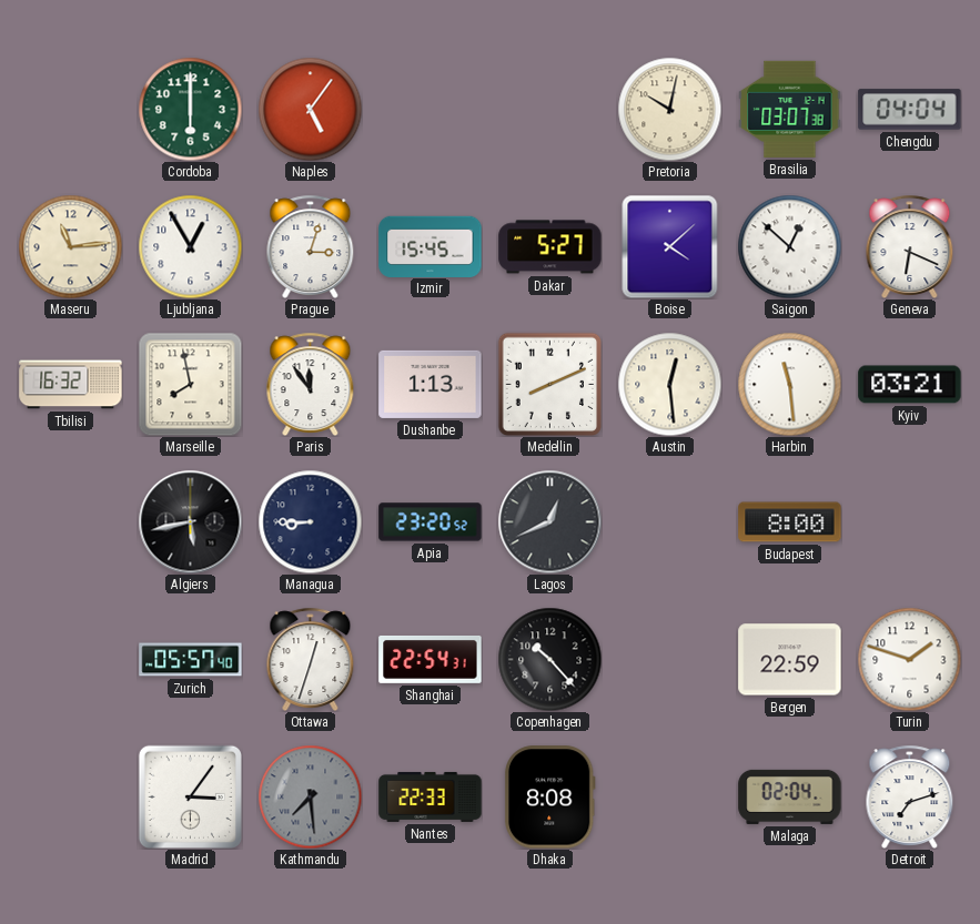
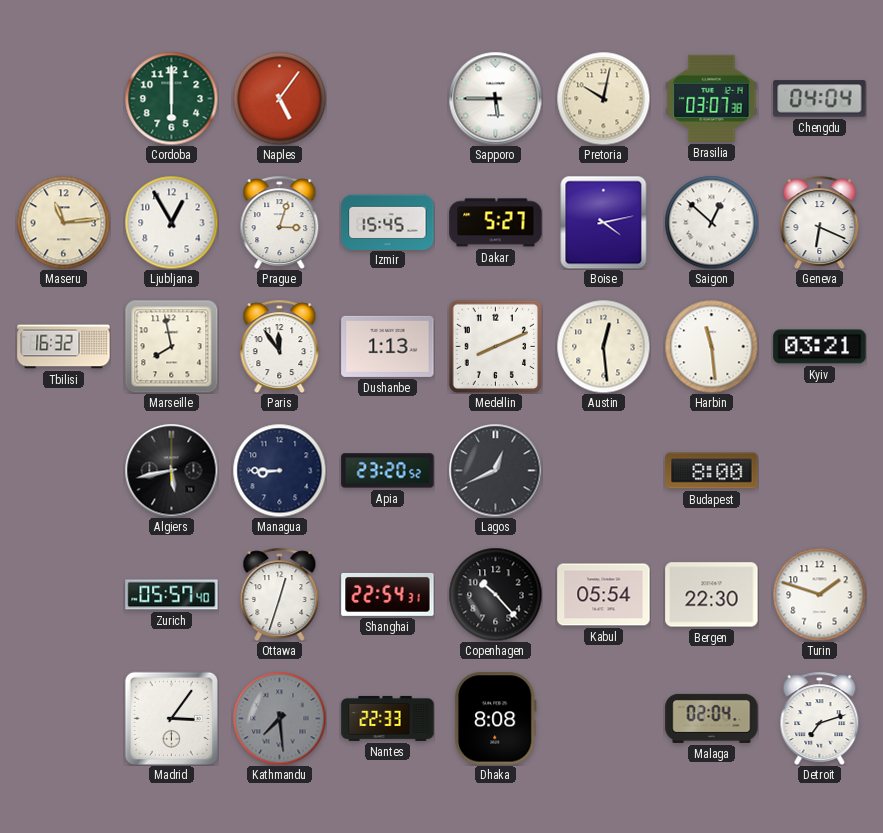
Sapporo: none -> 5:45 (495, 98)
Boise: 4:08 -> 4:13 (604, 222)
Kabul: none -> 05:54 (604, 595)
Bergen: 22:59 -> 22:30 (712, 595)
